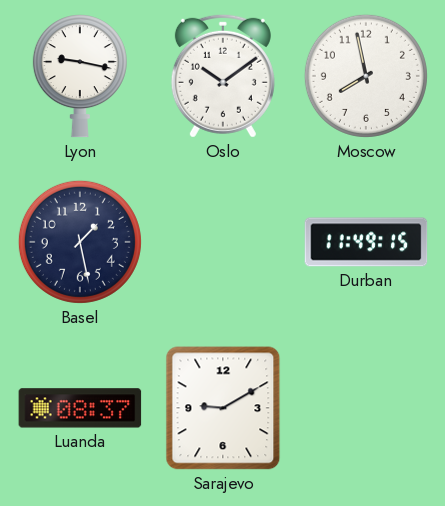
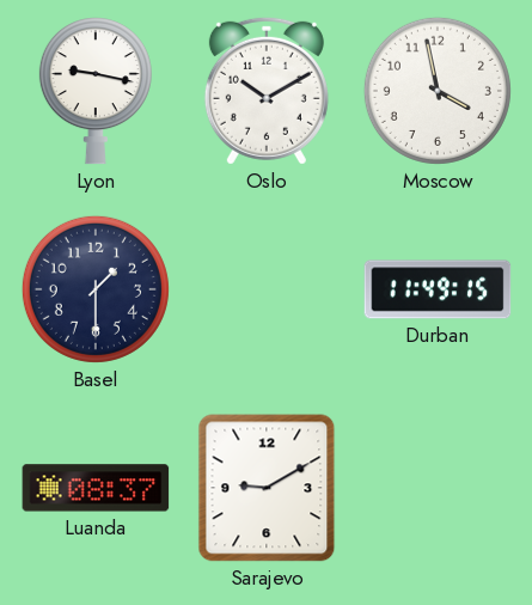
Oslo: 10:09 -> 10:10 (267, 91)
Moscow: 7:58 -> 3:58 (438, 91)
Basel: 1:28 -> 1:30 (96, 289)
